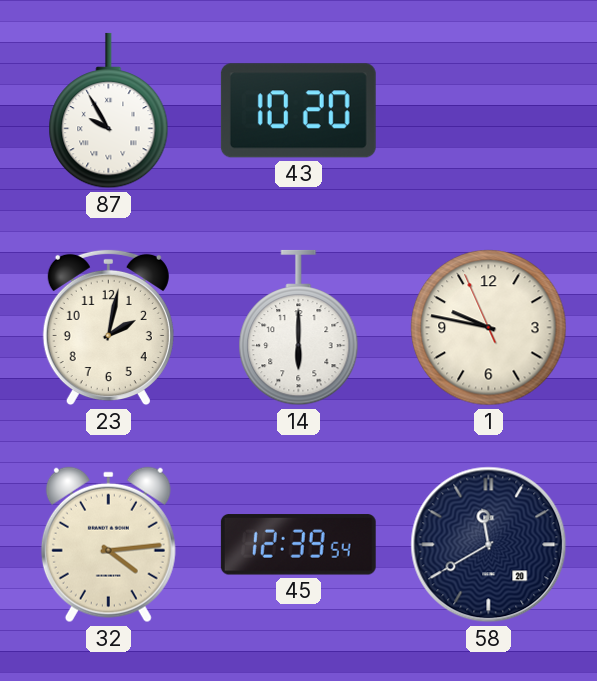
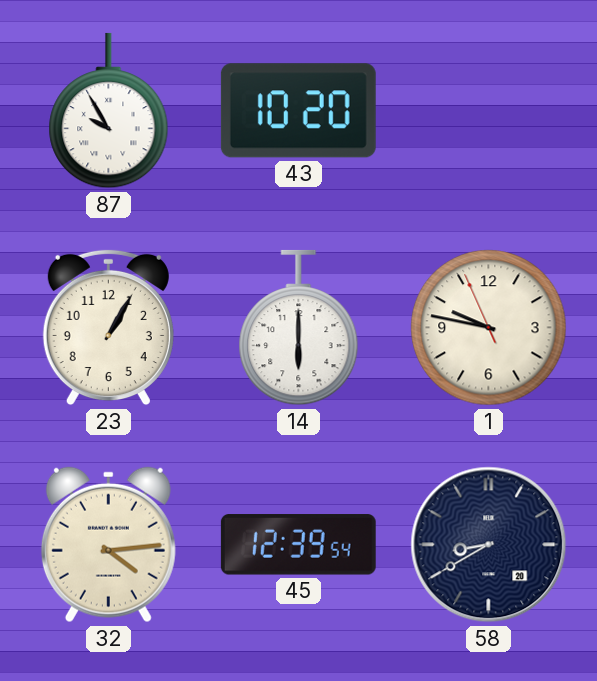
23: 2:02 -> 1:05 (108, 328)
58: 11:40 -> 8:40 (489, 545)
